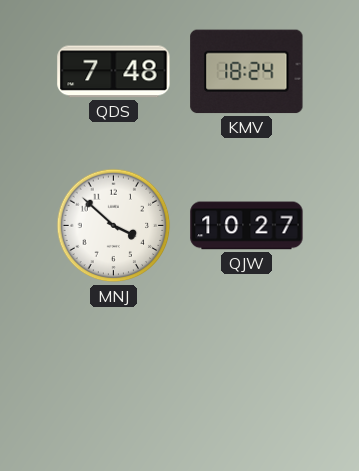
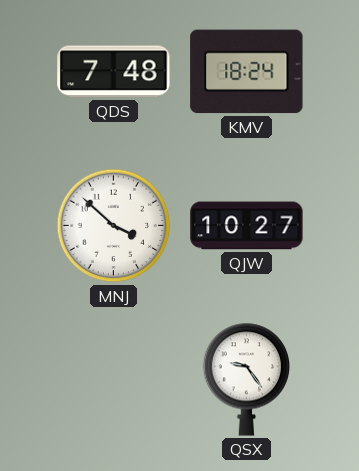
QSX: none -> 9:24 (247, 379)
